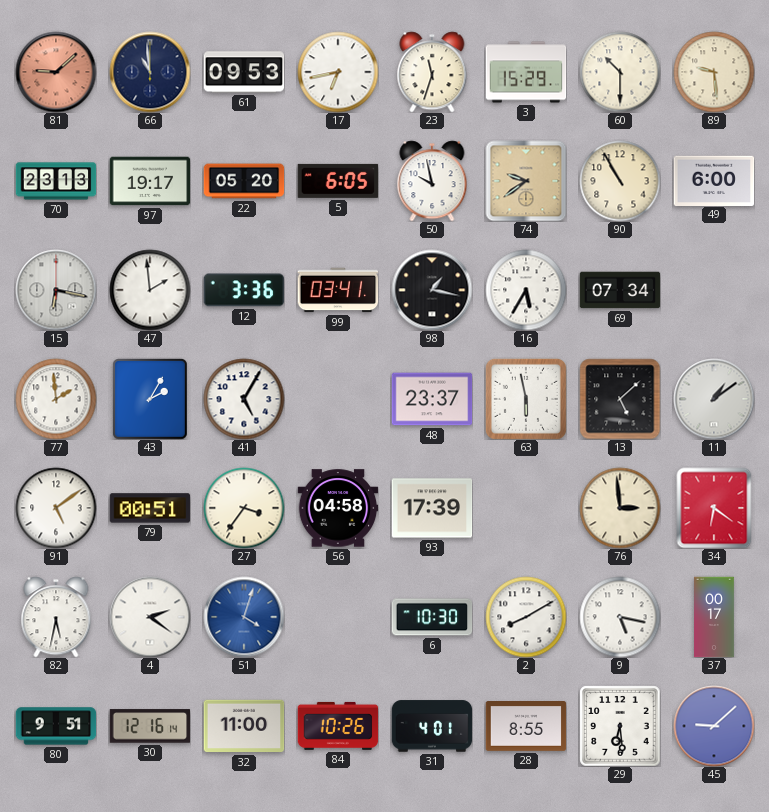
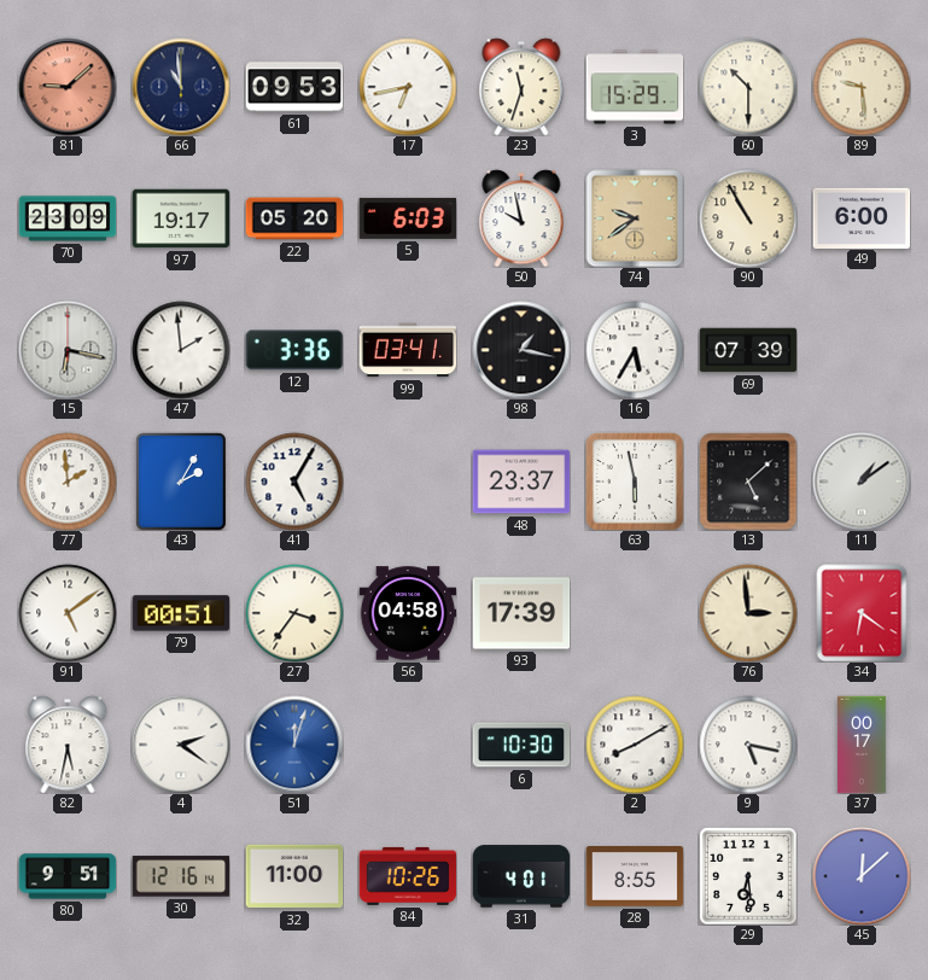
70: 23:13 -> 23:09 (68, 218)
5: 6:05 -> 6:03 (408, 218)
69: 07:34 -> 07:39 (748, 350)
51: 4:03 -> 12:03 (294, 745)
45: 9:08 -> 12:08 (862, 876)
